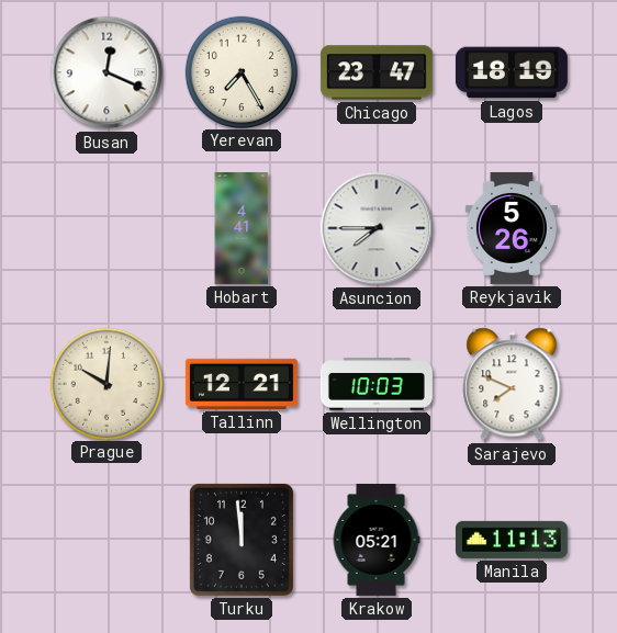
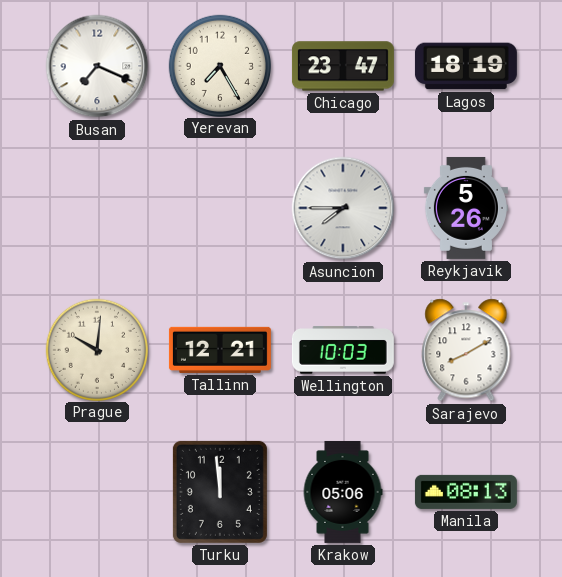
Busan: 12:19 -> 7:19 (97, 66)
Hobart: 4:41 -> none (242, 228)
Sarajevo: 7:49 -> 8:10 (466, 350)
Krakow: 05:21 -> 05:06 (343, 492)
Manila: 11:13 -> 08:13 (466, 492)
